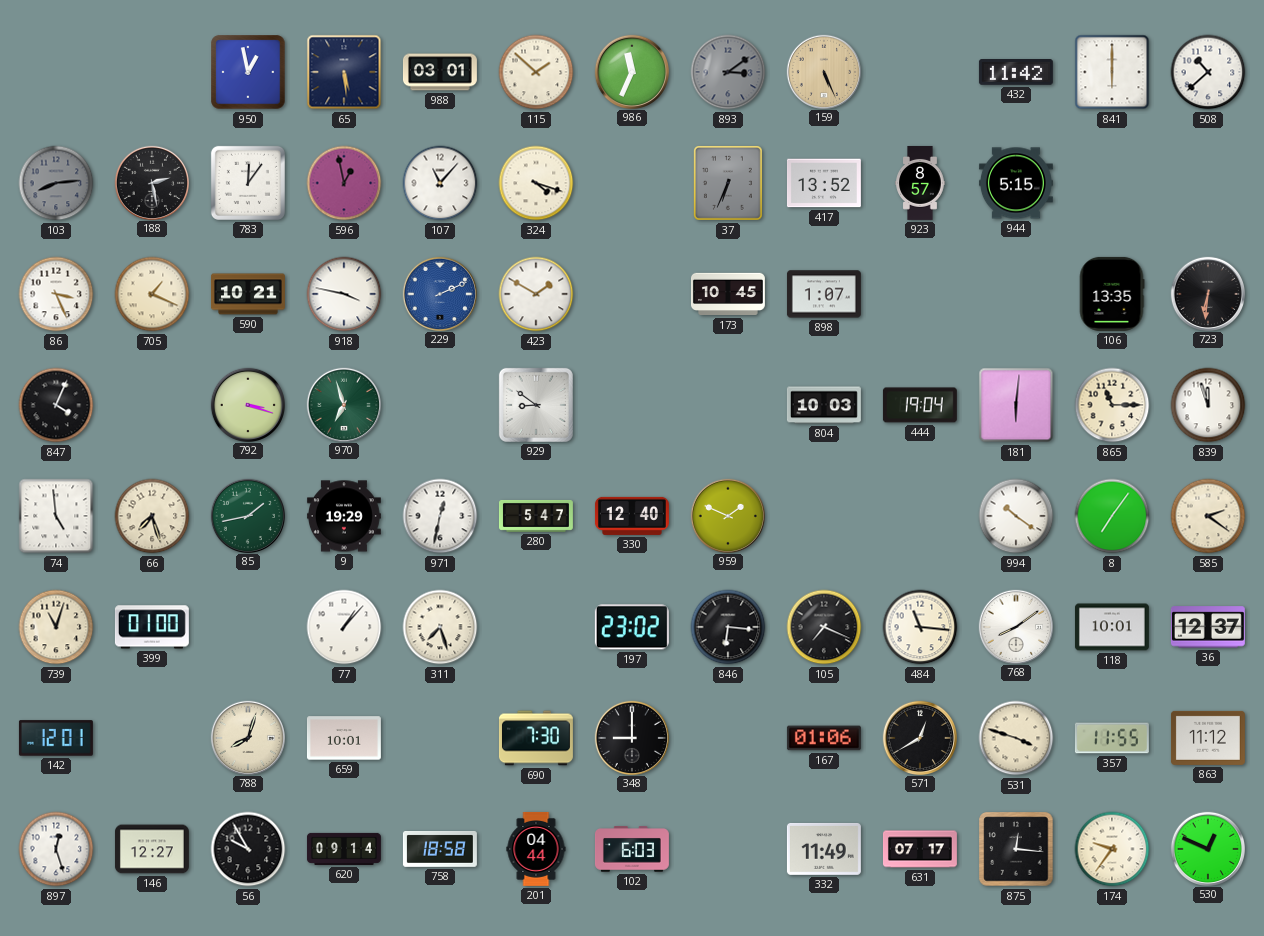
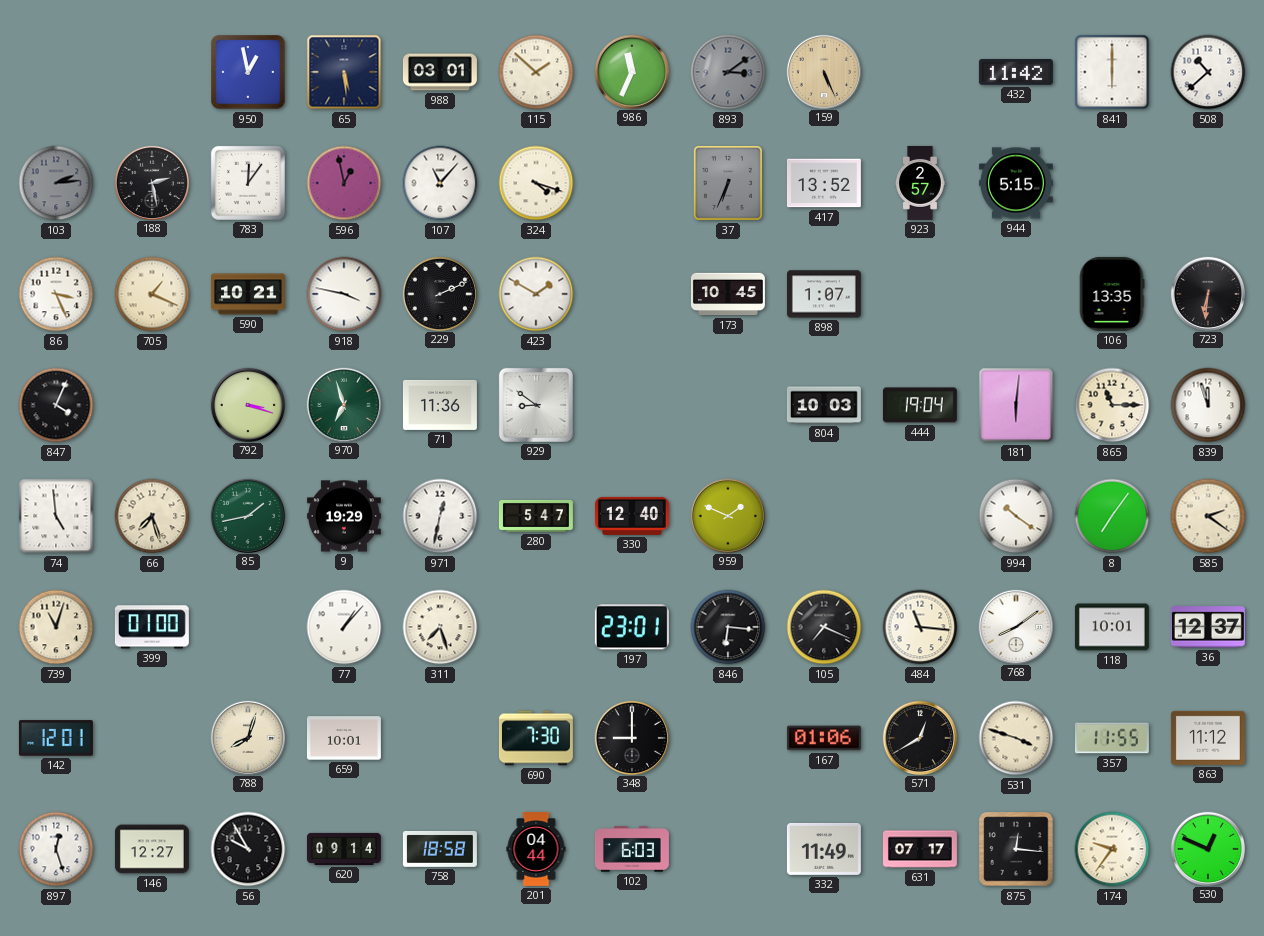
103: 8:14 -> 2:14 (56, 183)
923: 8:57 -> 2:57 (920, 183)
229 dial: blue -> black (439, 293)
71: none -> 11:36 (440, 405)
197: 23:02 -> 23:01 (632, 627)
